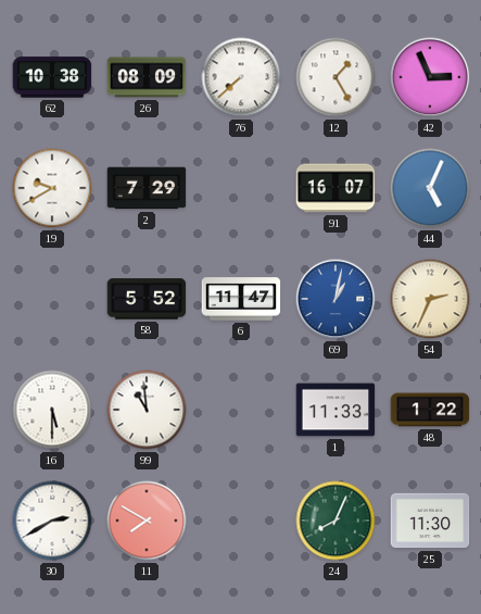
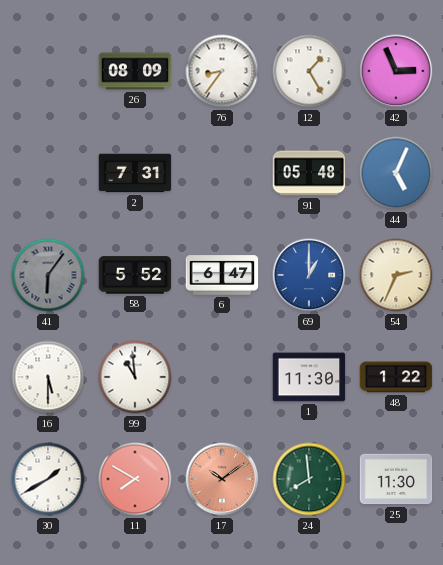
62: 10:38 -> none (52, 77)
76: 7:38 -> 8:36 (222, 71)
19: 9:40 -> none (52, 188)
2: 7:29 -> 7:31 (135, 173)
91: 16:07 -> 05:48 (309, 173)
41: none -> 6:06 (48, 275)
6: 11:47 -> 6:47 (222, 275)
69: 1:02 -> 1:00 (309, 275)
1: 11:33 -> 11:30 (309, 377)
30: 2:40 -> 1:40 (48, 479)
17: none -> 10:09 (222, 479)
24: 8:04 -> 7:59 (309, 479)
